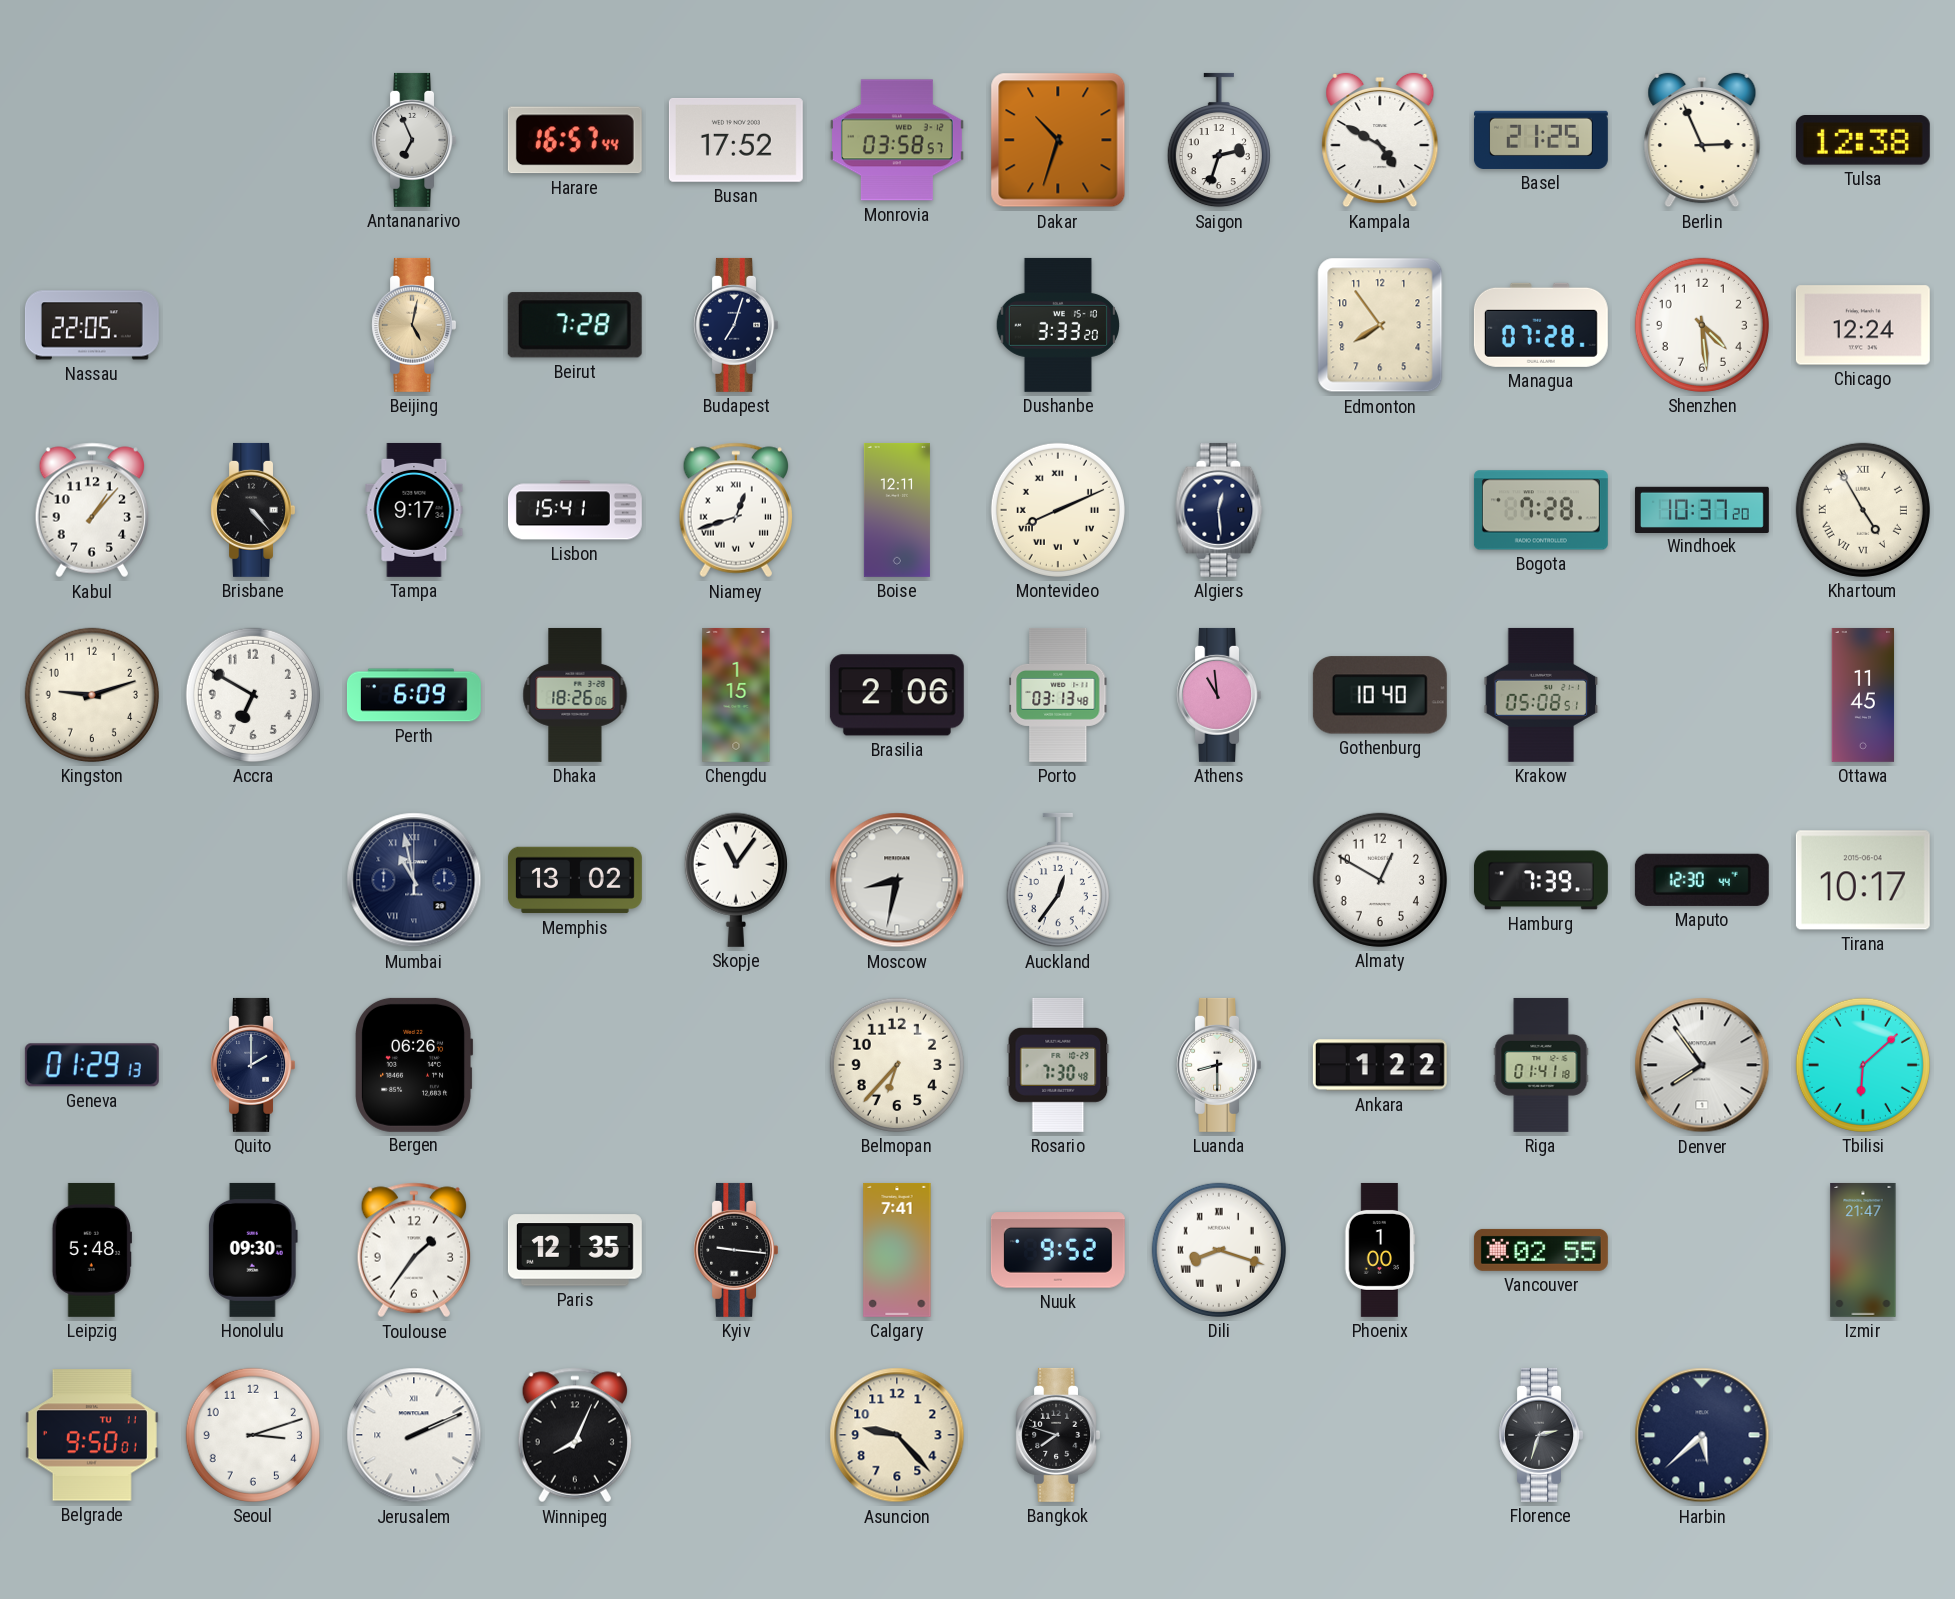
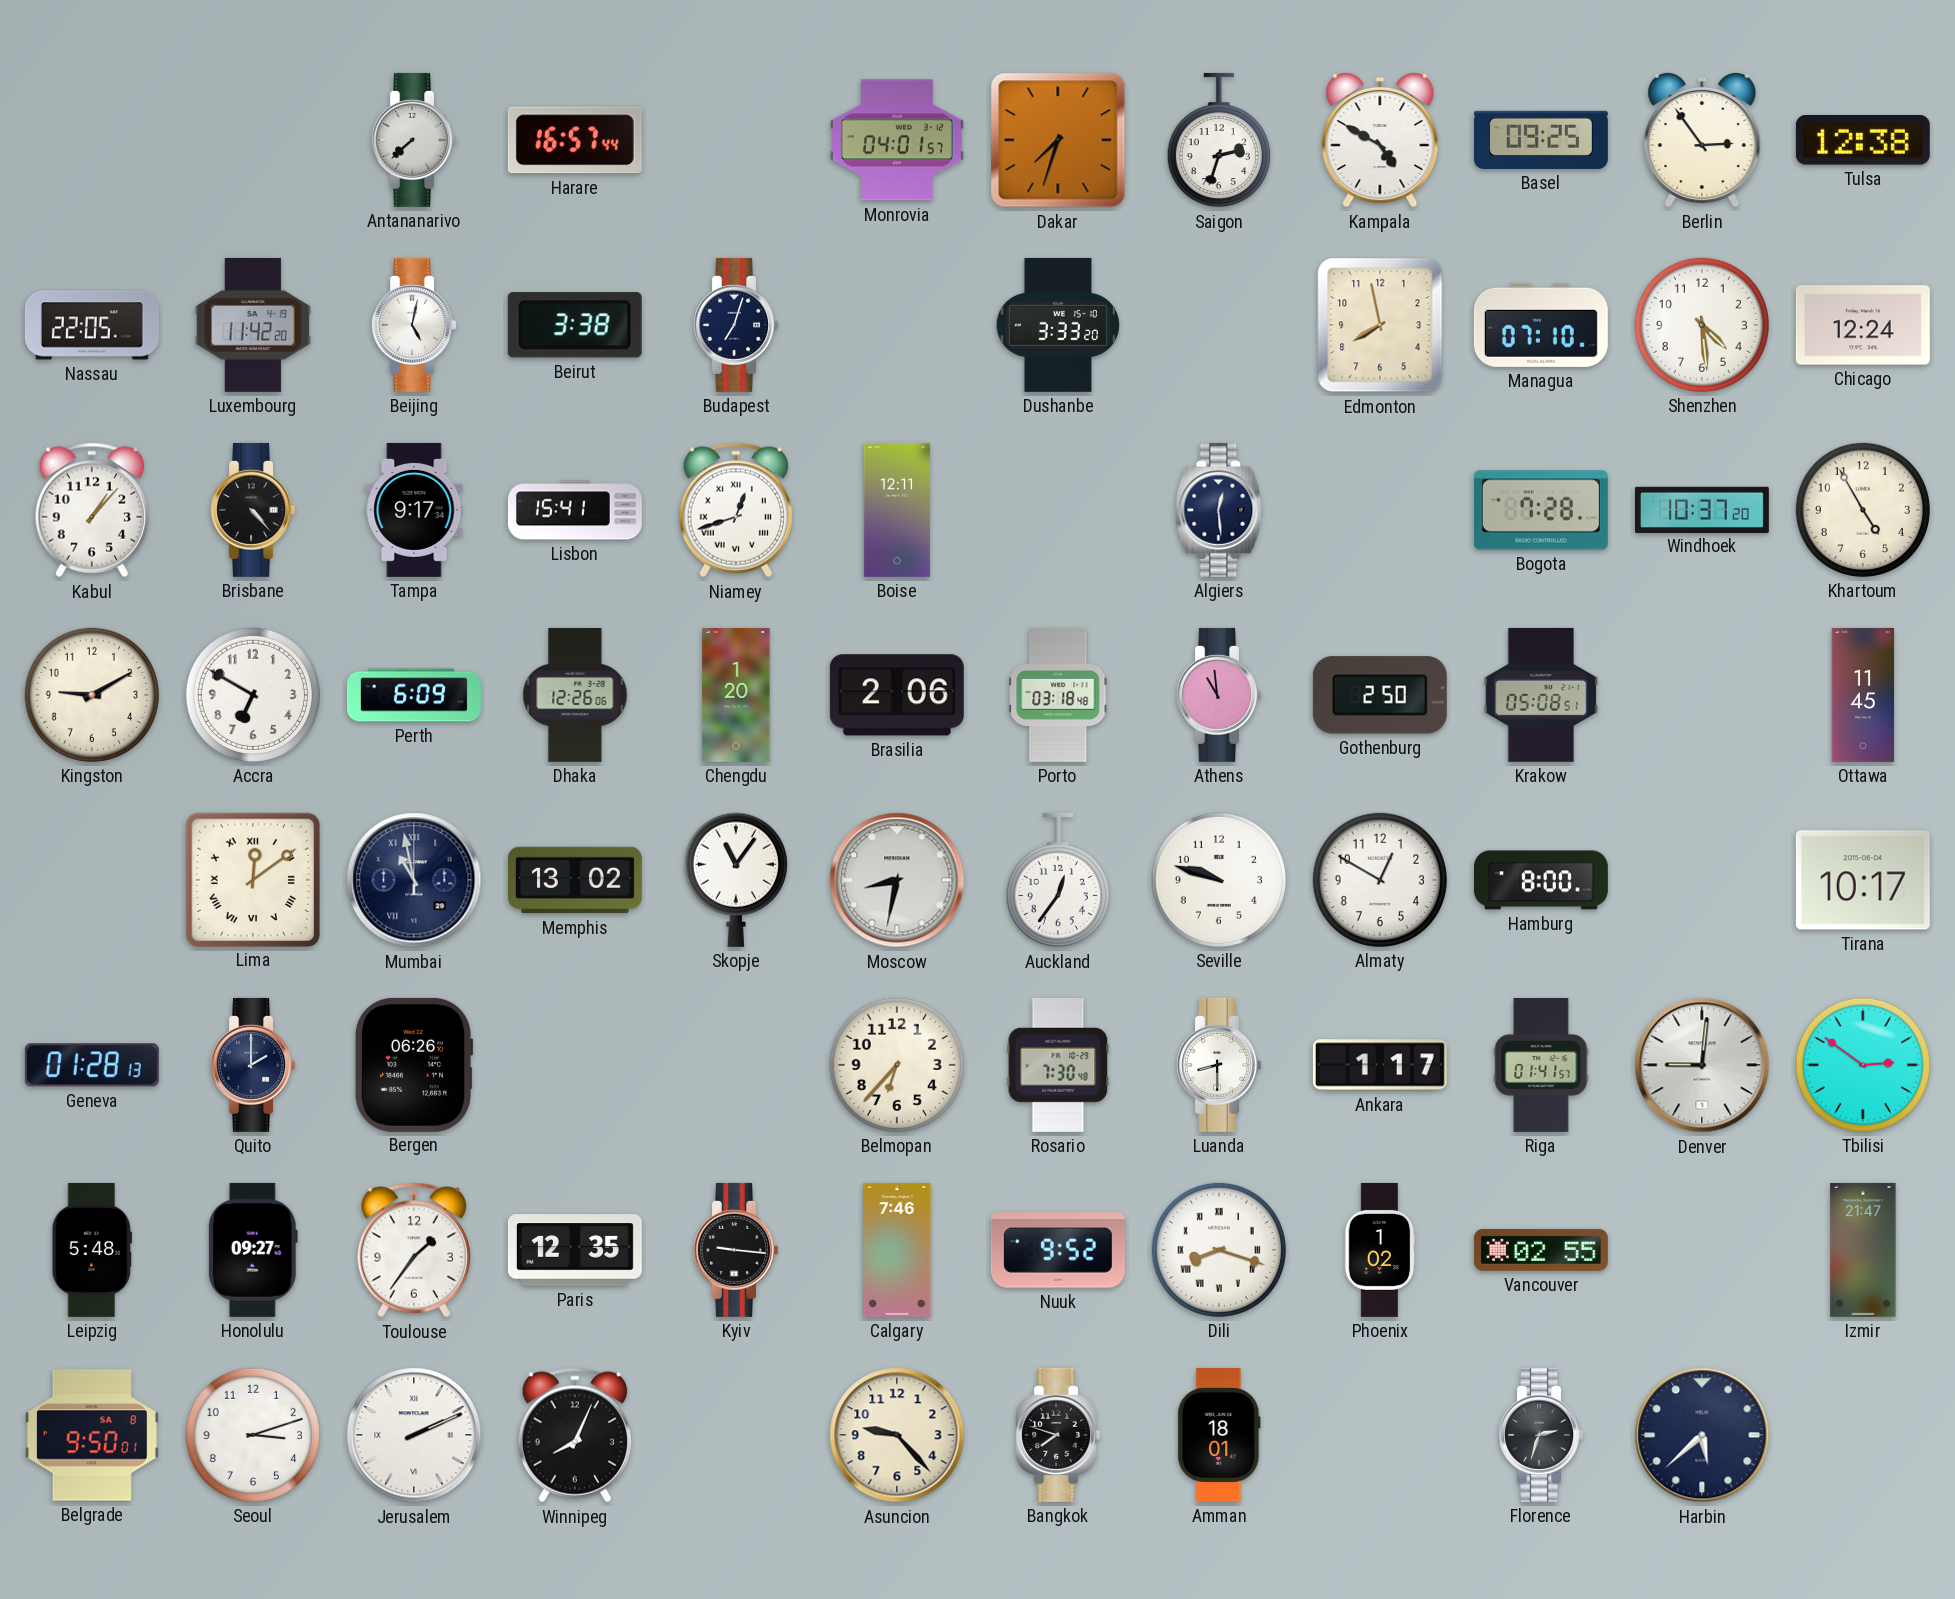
Antananarivo: 6:56 -> 7:38 (413, 140)
Busan: 17:52 -> none (736, 140)
Monrovia: 03:58 -> 04:01 (897, 140)
Dakar: 10:33 -> 7:33 (1058, 140)
Basel: 21:25 -> 09:25 (1541, 140)
Berlin: 2:56 -> 2:54 (1702, 140)
Luxembourg: none -> 11:42 (253, 325)
Beijing dial: champagne -> white (413, 325)
Beirut: 7:28 -> 3:38 (575, 325)
Edmonton: 7:54 -> 7:58 (1380, 325)
Managua: 07:28 -> 07:10 (1541, 325)
Montevideo: 8:11 -> none (1058, 510)
Khartoum numerals: Roman -> Arabic (1863, 510)
Kingston: 9:12 -> 9:10 (92, 695)
Dhaka: 18:26 -> 12:26 (575, 695)
Chengdu: 1:15 -> 1:20 (736, 695)
Porto: 03:13 -> 03:18 (1058, 695)
Gothenburg: 10:40 -> 2:50 (1380, 695)
Lima: none -> 12:09 (252, 879)
Seville: none -> 9:48 (1219, 880)
Hamburg: 7:39 -> 8:00 (1541, 880)
Maputo: 12:30 -> none (1702, 880)
Geneva: 01:29 -> 01:28 (92, 1065)
Ankara: 1:22 -> 1:17 (1380, 1065)
Riga: 01:41:18 -> 01:41:57 (1541, 1065)
Denver: 7:54 -> 9:01 (1702, 1065)
Tbilisi: 6:08 -> 2:51 (1863, 1065)
Honolulu: 09:30 -> 09:27 (253, 1250)
Calgary: 7:41 -> 7:46 (897, 1250)
Phoenix: 1:00 -> 1:02 (1380, 1250)
Belgrade date: TU 11 -> SA 8 (92, 1435)
Amman: none -> 18:01 (1219, 1435)
